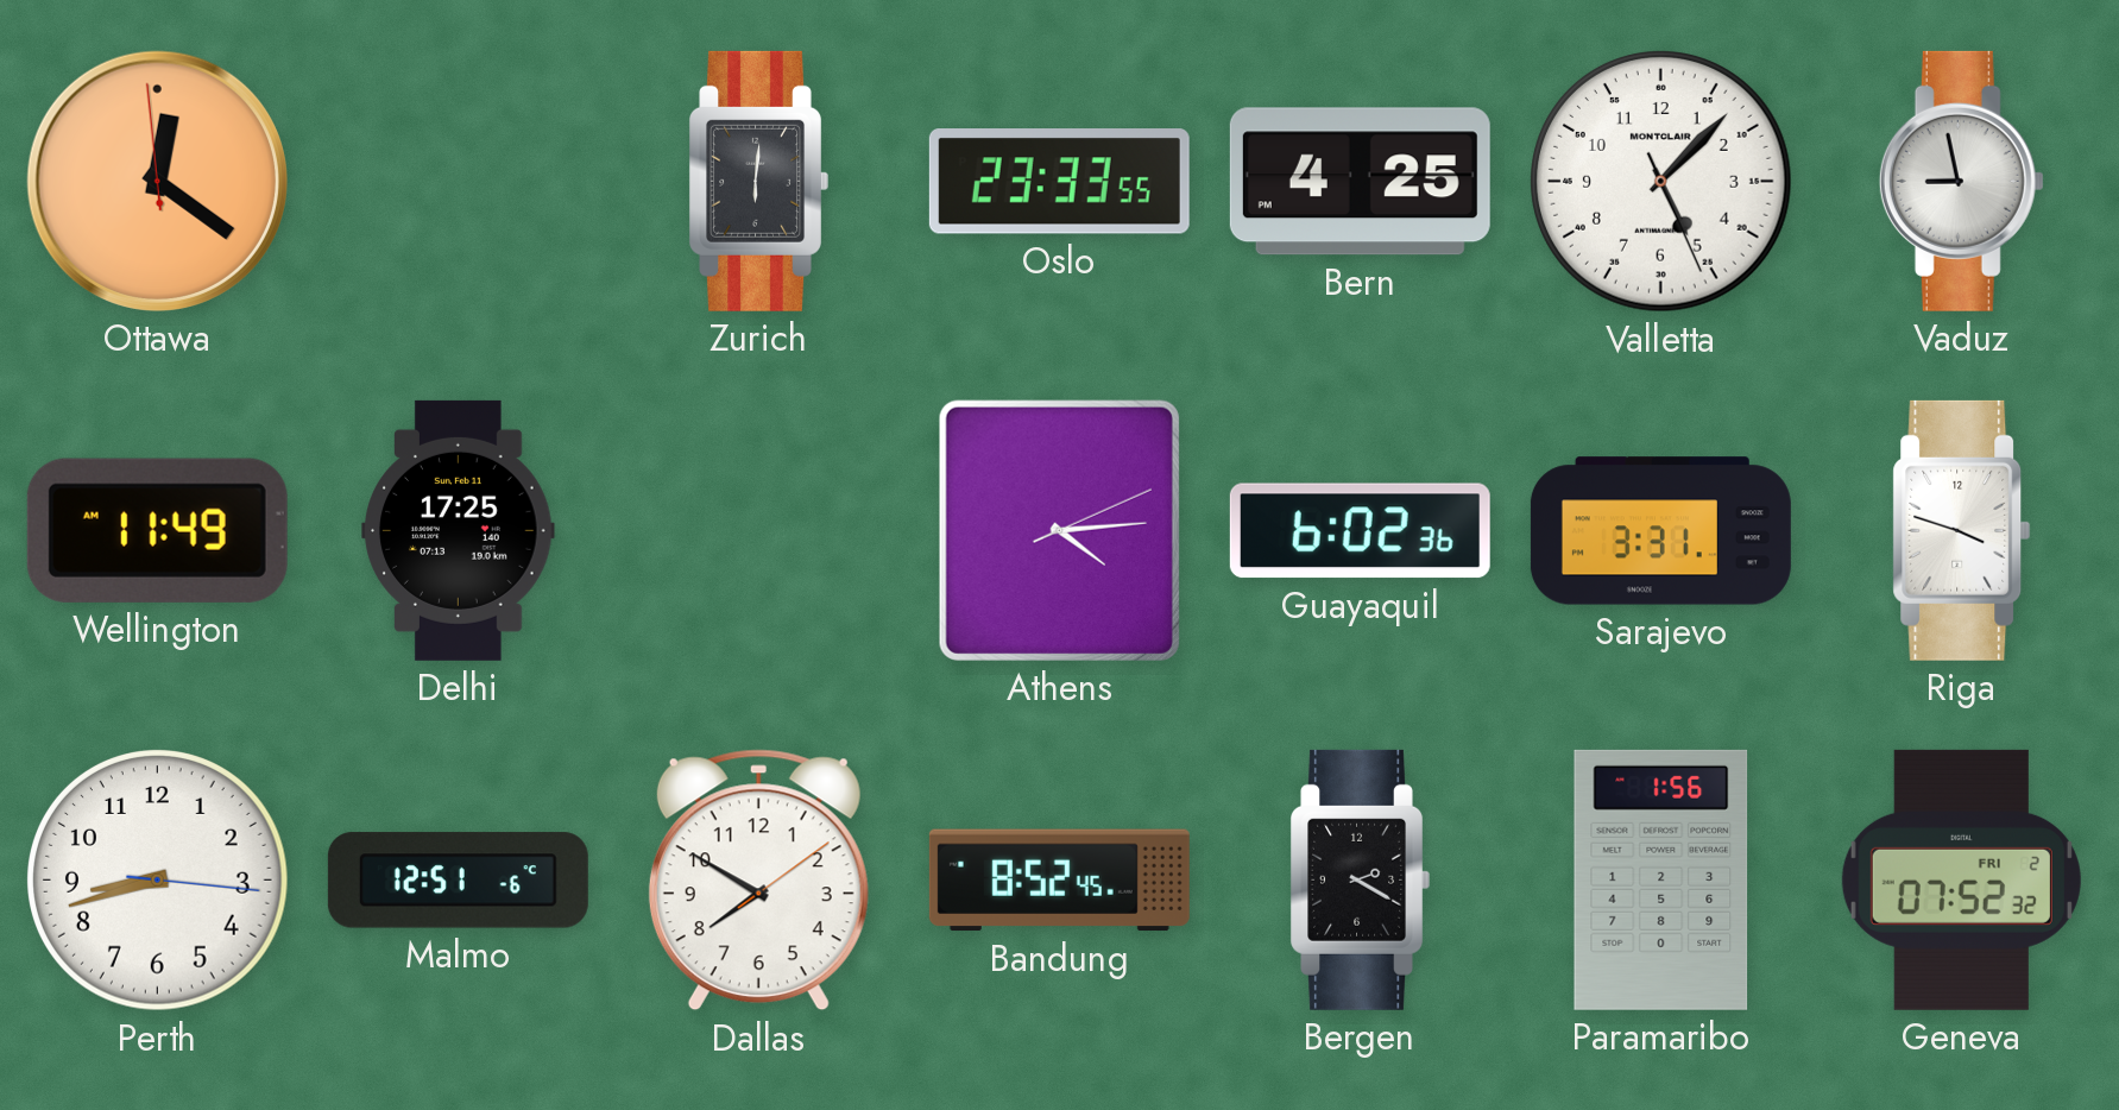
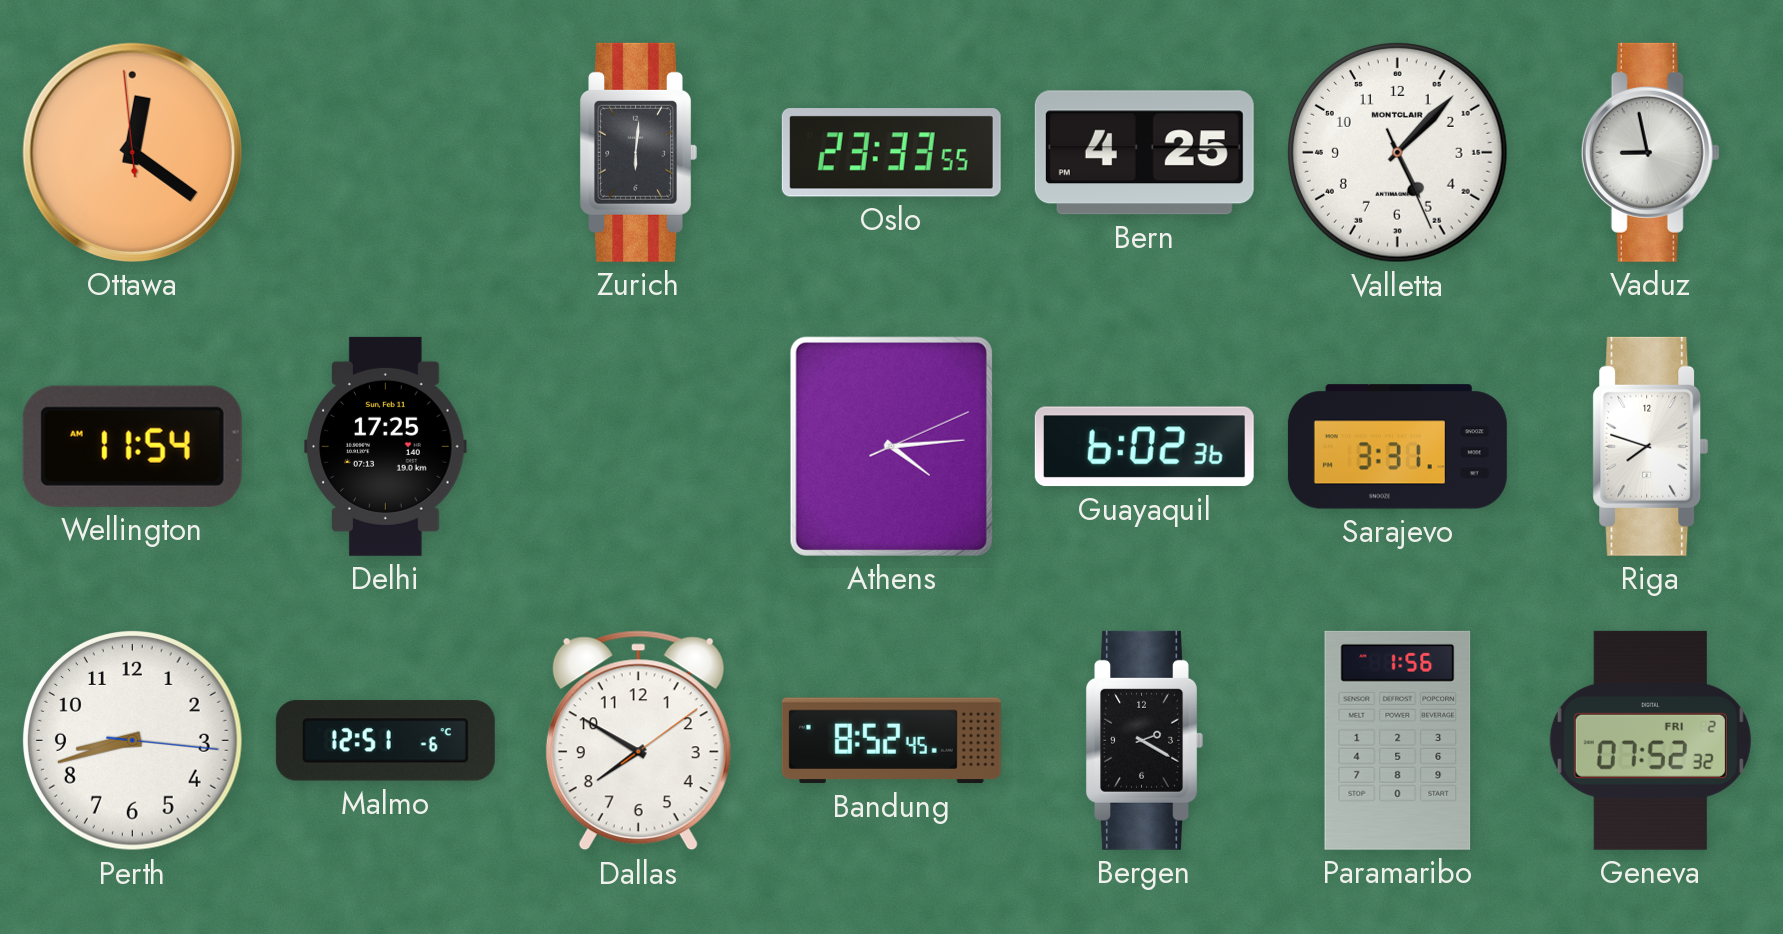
Wellington: 11:49 -> 11:54 (132, 446)
Riga: 3:48 -> 7:48 (1651, 446)
